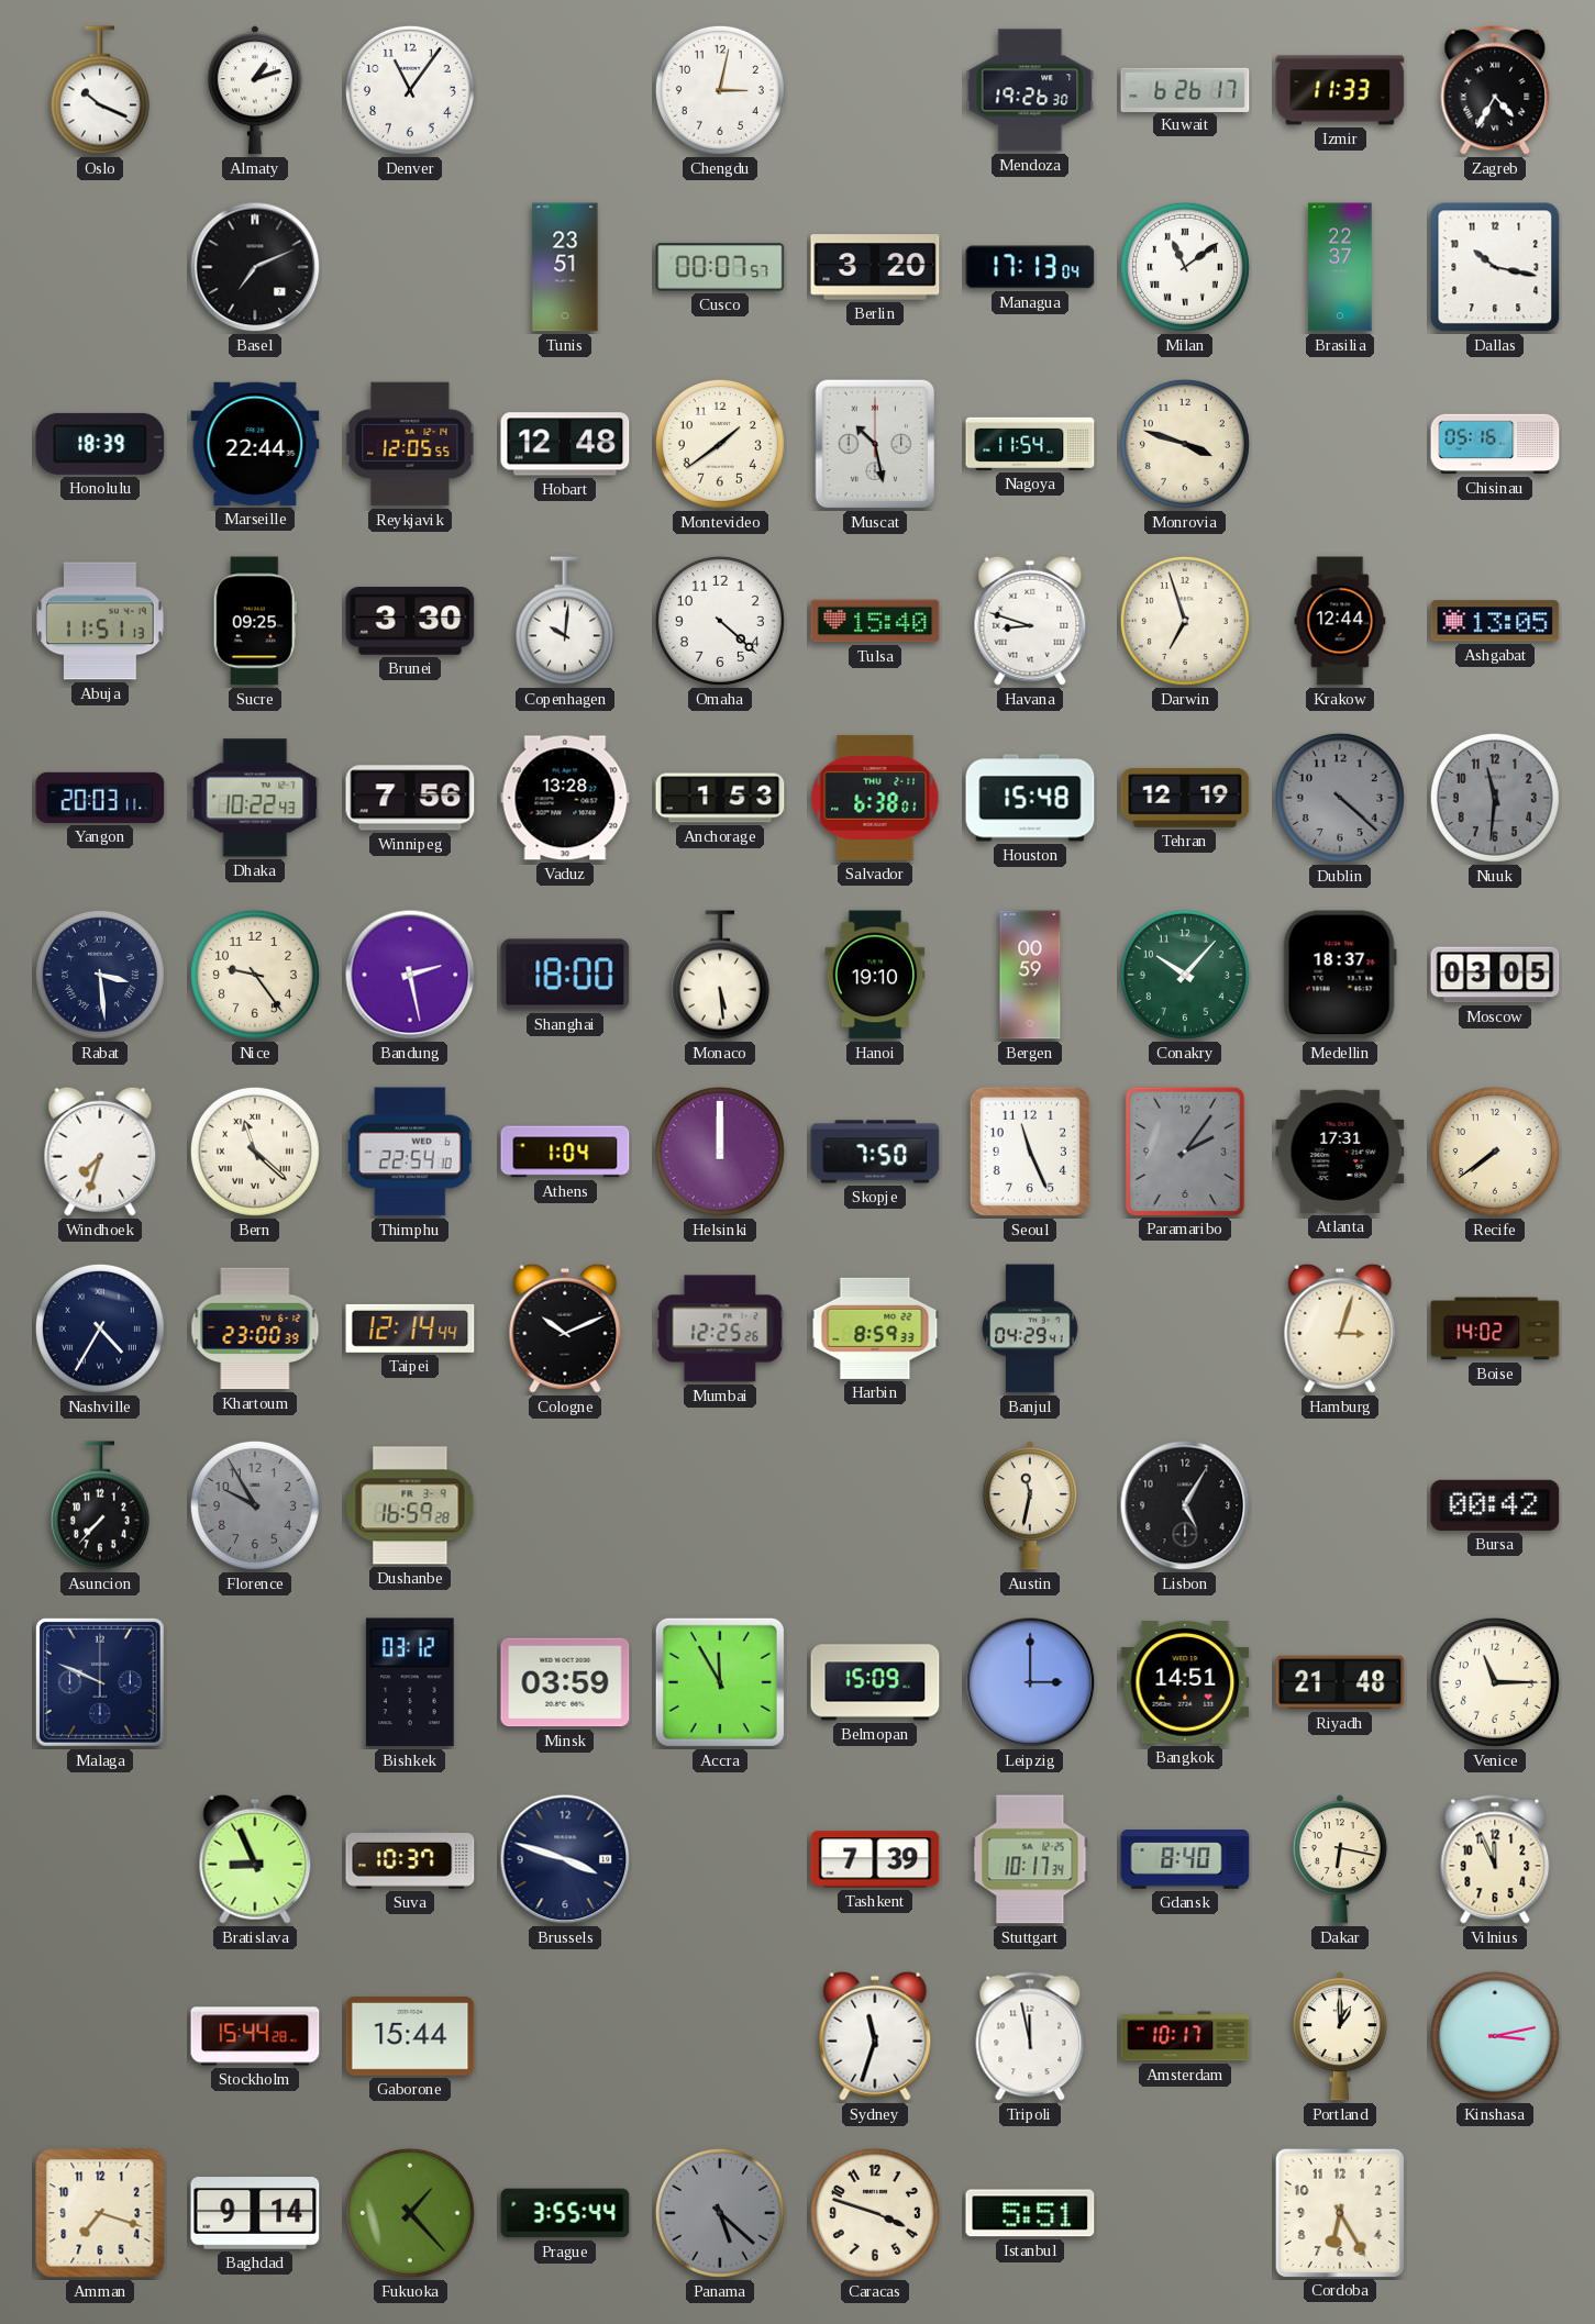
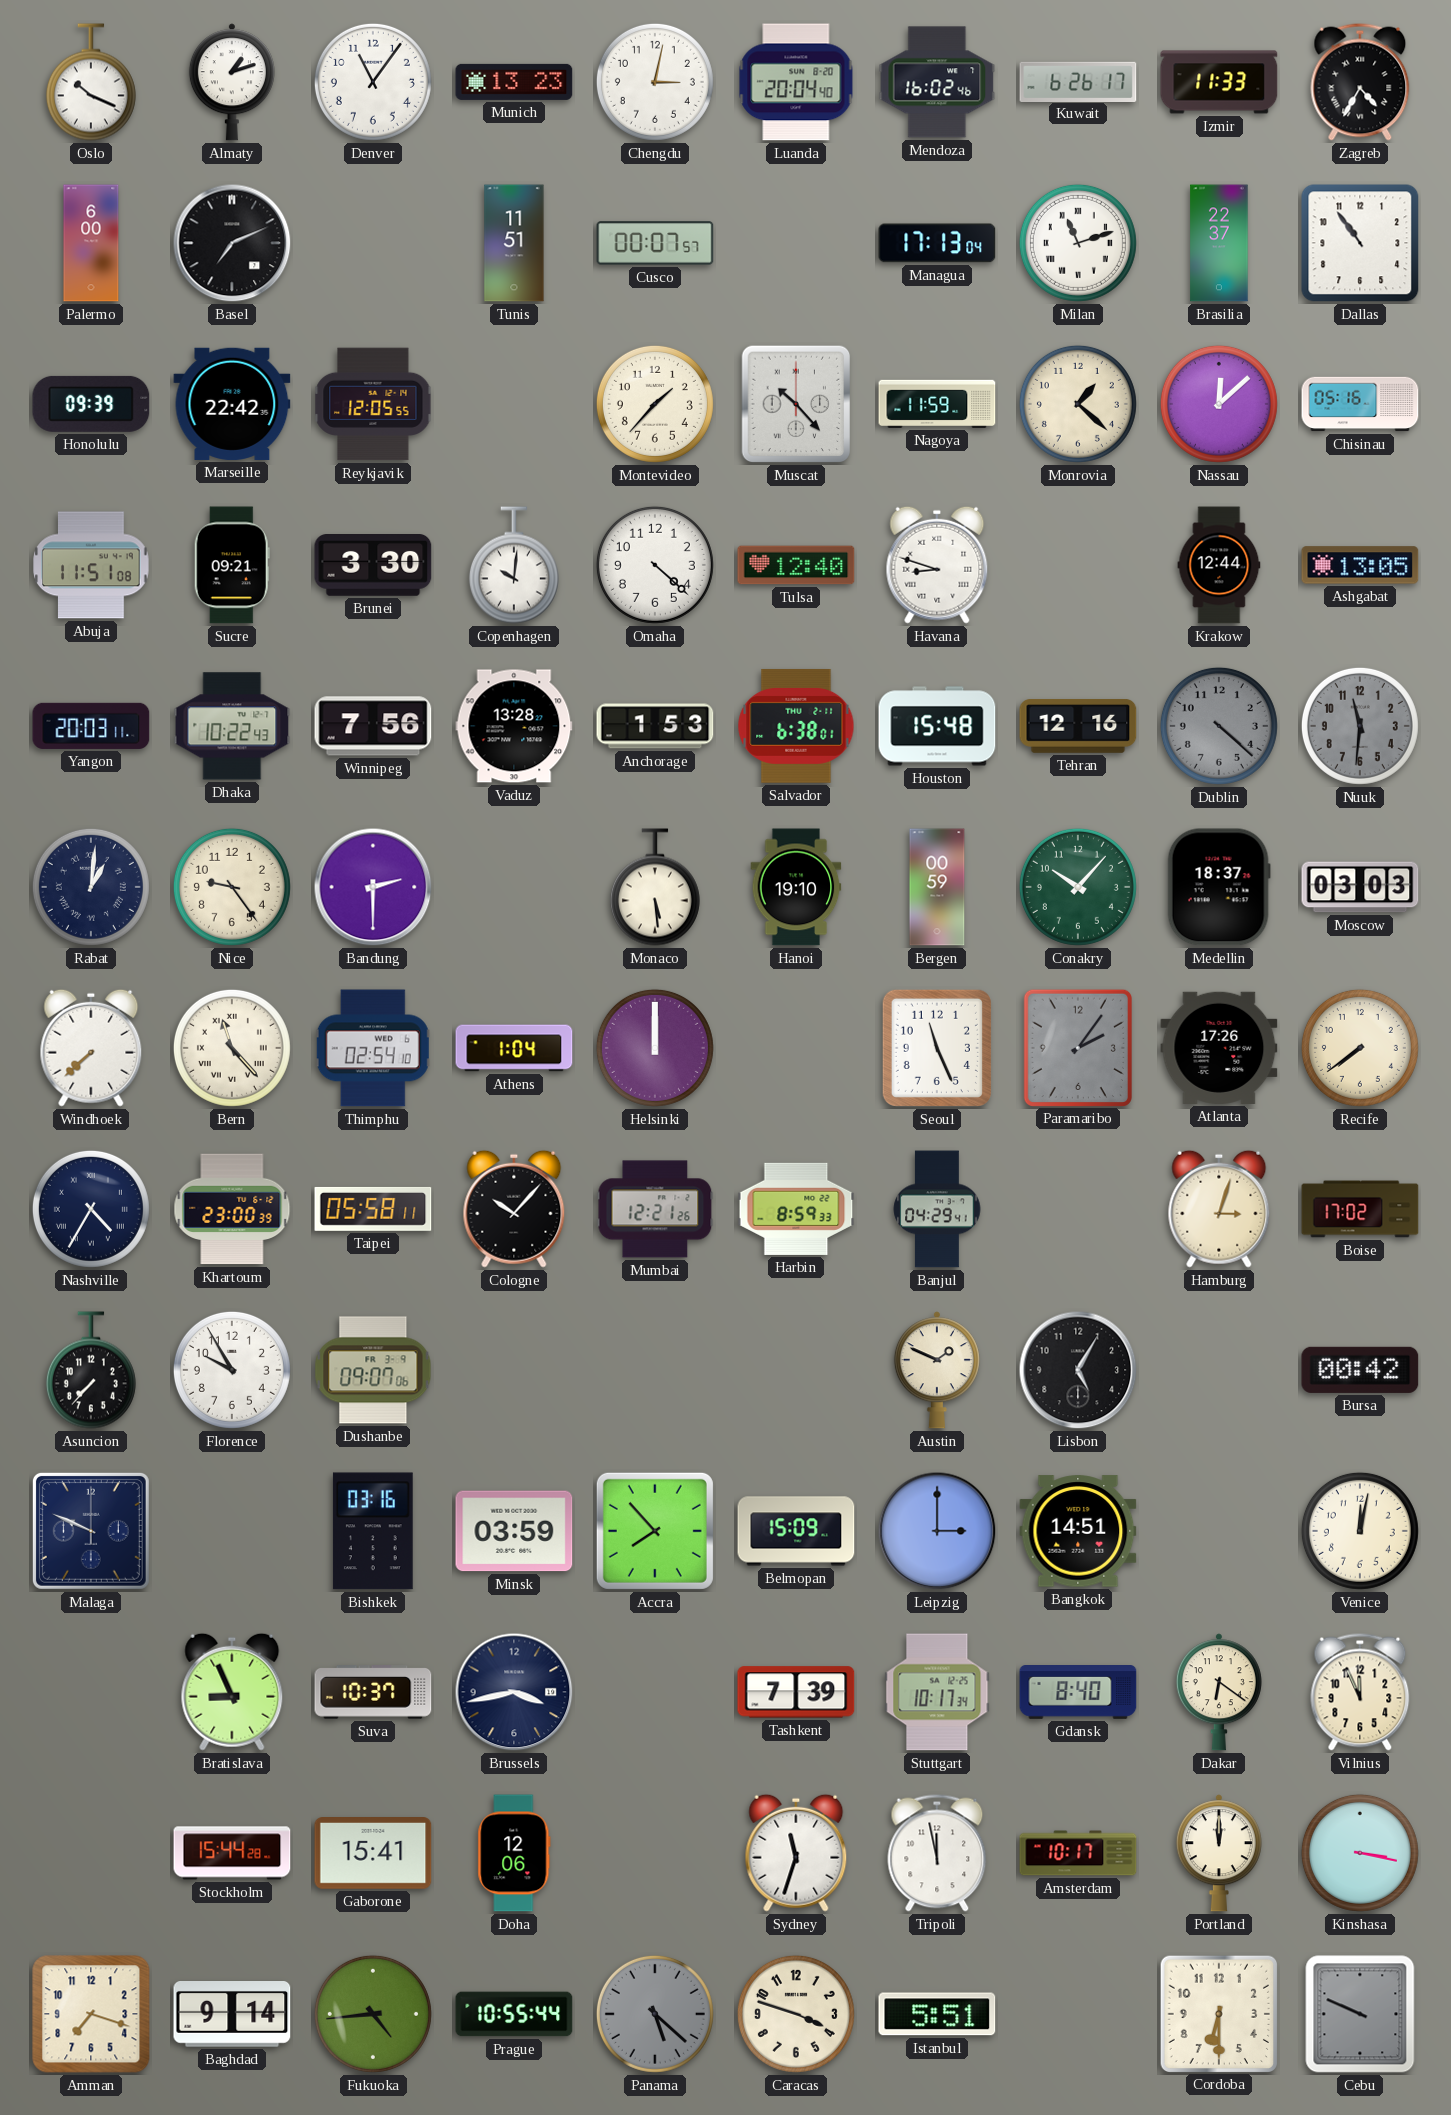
Munich: none -> 13:23 (514, 82)
Luanda: none -> 20:04 (796, 82)
Mendoza: 19:26 -> 16:02 (937, 82)
Palermo: none -> 6:00 (91, 243)
Tunis: 23:51 -> 11:51 (514, 243)
Berlin: 3:20 -> none (875, 267)
Milan: 11:09 -> 11:12 (1078, 243)
Dallas: 10:17 -> 10:54 (1360, 243)
Honolulu: 18:39 -> 09:39 (91, 404)
Marseille: 22:44 -> 22:42 (232, 404)
Hobart: 12:48 -> none (565, 444)
Montevideo: 1:39 -> 1:37 (655, 404)
Muscat: 10:28 -> 10:23 (796, 404)
Nagoya: 11:54 -> 11:59 (937, 404)
Monrovia: 3:48 -> 1:22 (1078, 404)
Nassau: none -> 12:08 (1219, 404)
Abuja: 11:51:13 -> 11:51:08 (91, 565)
Sucre: 09:25 -> 09:21 (232, 565)
Tulsa: 15:40 -> 12:40 (796, 565)
Darwin: 6:57 -> none (1185, 621)
Tehran: 12:19 -> 12:16 (1078, 727)
Rabat: 3:29 -> 1:01 (91, 887)
Bandung: 2:28 -> 2:30 (373, 887)
Shanghai: 18:00 -> none (565, 975)
Moscow: 03:05 -> 03:03 (1360, 887)
Windhoek: 7:33 -> 7:38 (91, 1048)
Bern: 11:22 -> 11:23 (232, 1048)
Thimphu: 22:54 -> 02:54 (373, 1048)
Skopje: 7:50 -> none (875, 1152)
Atlanta: 17:31 -> 17:26 (1219, 1048)
Taipei: 12:14 -> 05:58 (373, 1209)
Cologne: 10:11 -> 10:07 (514, 1209)
Mumbai: 12:25 -> 12:21 (655, 1209)
Boise: 14:02 -> 17:02 (1360, 1209)
Florence dial: grey -> white (232, 1370)
Dushanbe: 16:59 -> 09:07 (373, 1370)
Austin: 11:32 -> 1:49 (937, 1370)
Bishkek: 03:12 -> 03:16 (373, 1531)
Accra: 11:55 -> 7:53 (655, 1531)
Riyadh: 21:48 -> none (1340, 1682)
Venice: 11:15 -> 12:02 (1360, 1531)
Brussels: 3:48 -> 3:43 (514, 1692)
Dakar: 6:17 -> 6:21 (1219, 1692)
Gaborone: 15:44 -> 15:41 (373, 1854)
Doha: none -> 12:06 (514, 1853)
Portland: 1:00 -> 12:00 (1219, 1853)
Kinshasa: 3:13 -> 3:17 (1360, 1853)
Fukuoka: 1:23 -> 4:44 (373, 2014)
Prague: 3:55 -> 10:55 (514, 2014)
Cordoba: 6:25 -> 6:30 (1218, 2013)
Cebu: none -> 9:49 (1360, 2014)
